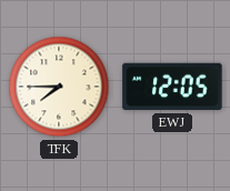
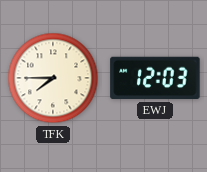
EWJ: 12:05 -> 12:03 (155, 78)
